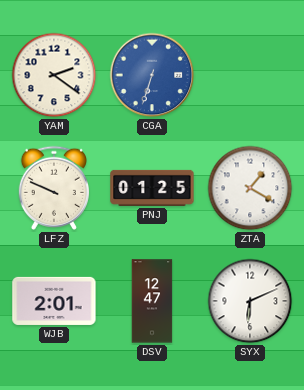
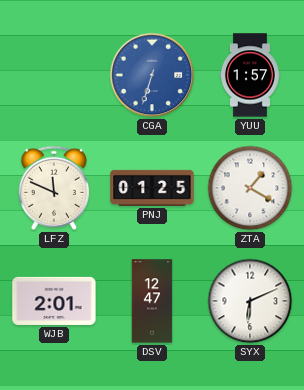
YAM: 2:21 -> none (54, 75)
YUU: none -> 1:57 (251, 75)
LFZ: 9:49 -> 11:49 (54, 188)
